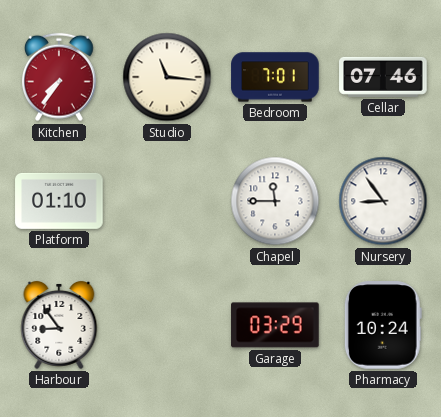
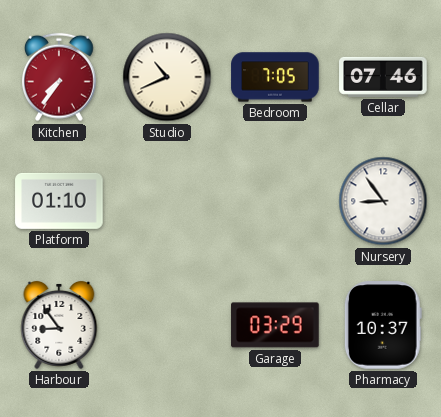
Studio: 11:16 -> 10:41 (167, 77)
Bedroom: 7:01 -> 7:05 (275, 77)
Chapel: 11:45 -> none (275, 201)
Pharmacy: 10:24 -> 10:37 (383, 325)
